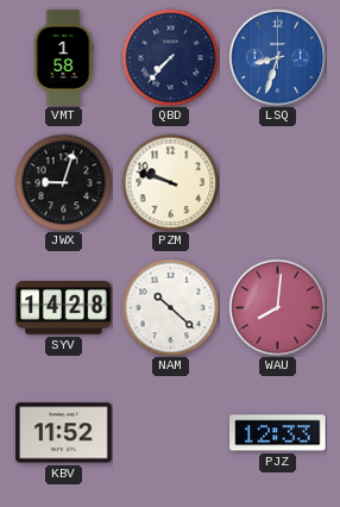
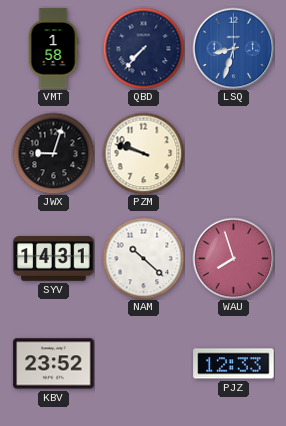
SYV: 14:28 -> 14:31 (54, 259)
WAU: 8:01 -> 7:57 (233, 258)
KBV: 11:52 -> 23:52 (54, 364)
